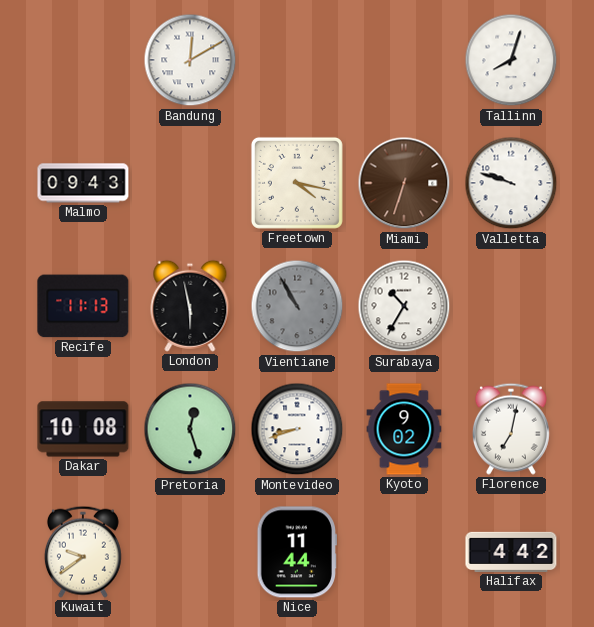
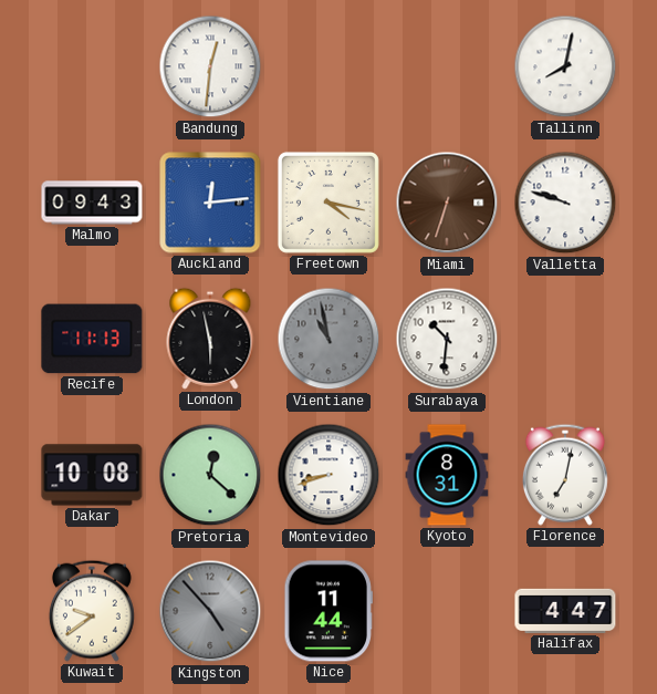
Bandung: 12:10 -> 12:31 (210, 66)
Tallinn: 8:03 -> 8:02 (565, 66)
Auckland: none -> 12:14 (210, 203)
Vientiane: 10:55 -> 10:58 (328, 339)
Surabaya: 10:35 -> 10:31 (447, 339)
Pretoria: 12:27 -> 12:22 (210, 475)
Kyoto: 9:02 -> 8:31 (447, 475)
Kingston: none -> 4:53 (210, 611)
Halifax: 4:42 -> 4:47 (565, 611)
